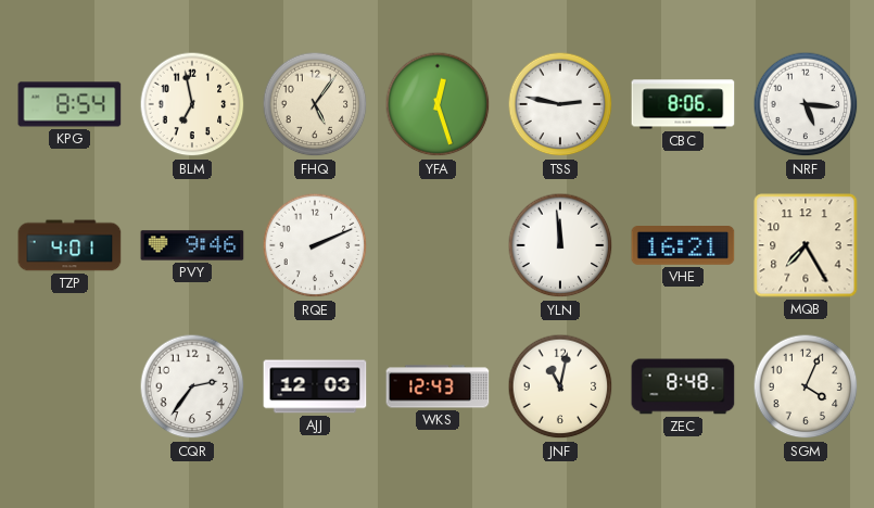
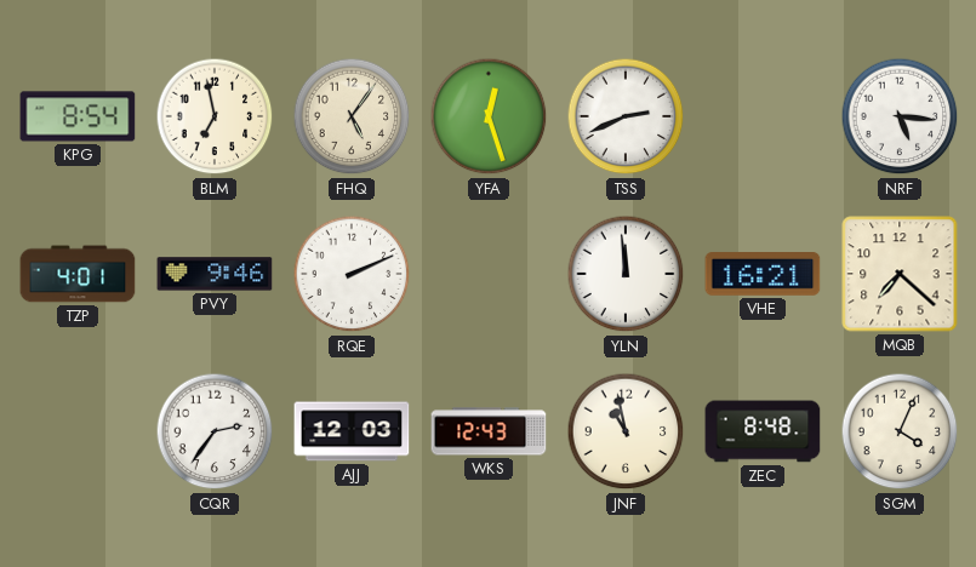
TSS: 2:47 -> 2:41 (626, 116)
CBC: 8:06 -> none (683, 104)
MQB: 7:25 -> 7:22 (900, 274)
JNF: 11:02 -> 10:58 (626, 431)
